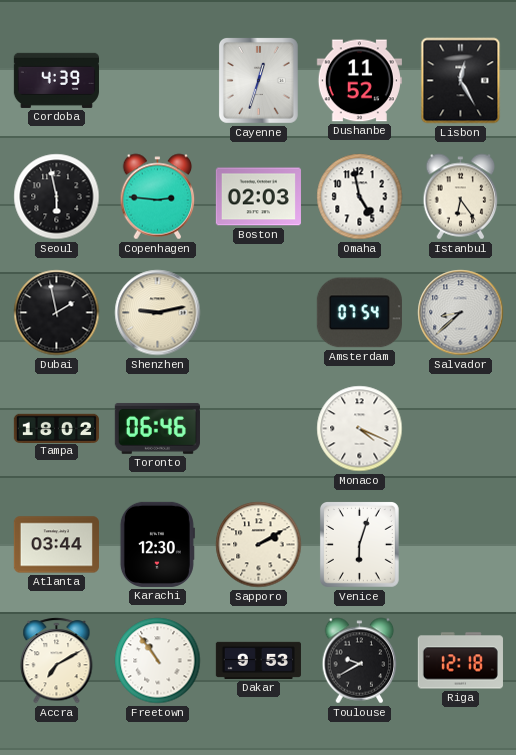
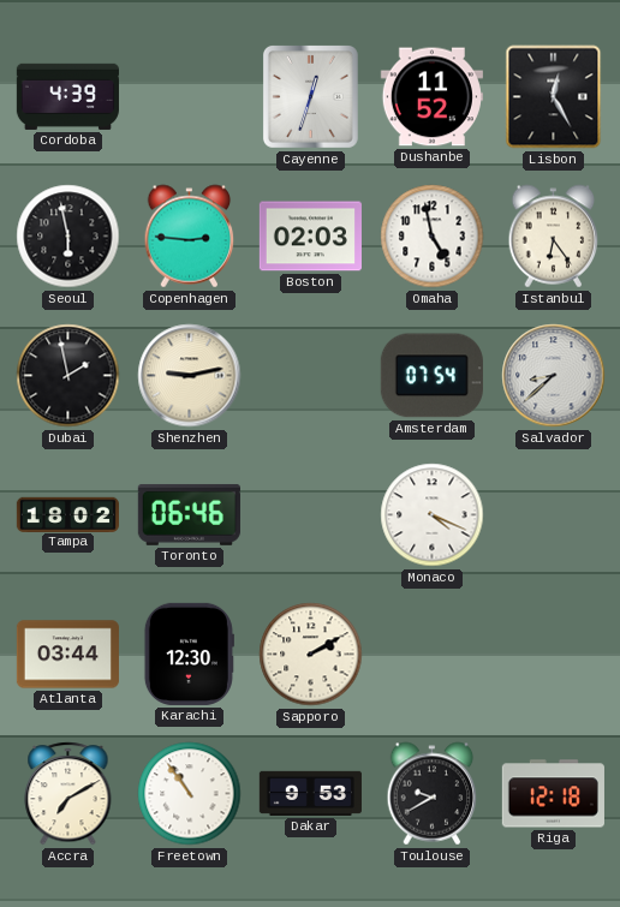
Venice: 6:03 -> none (359, 545)
